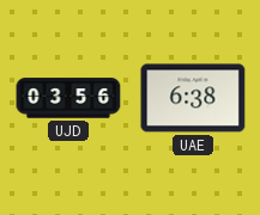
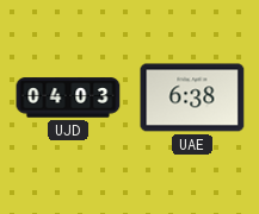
UJD: 03:56 -> 04:03 (68, 97)
